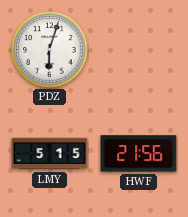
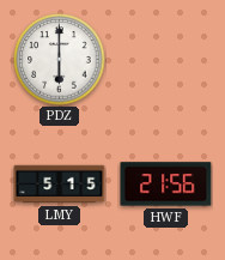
PDZ: 6:03 -> 6:00 (60, 60)
